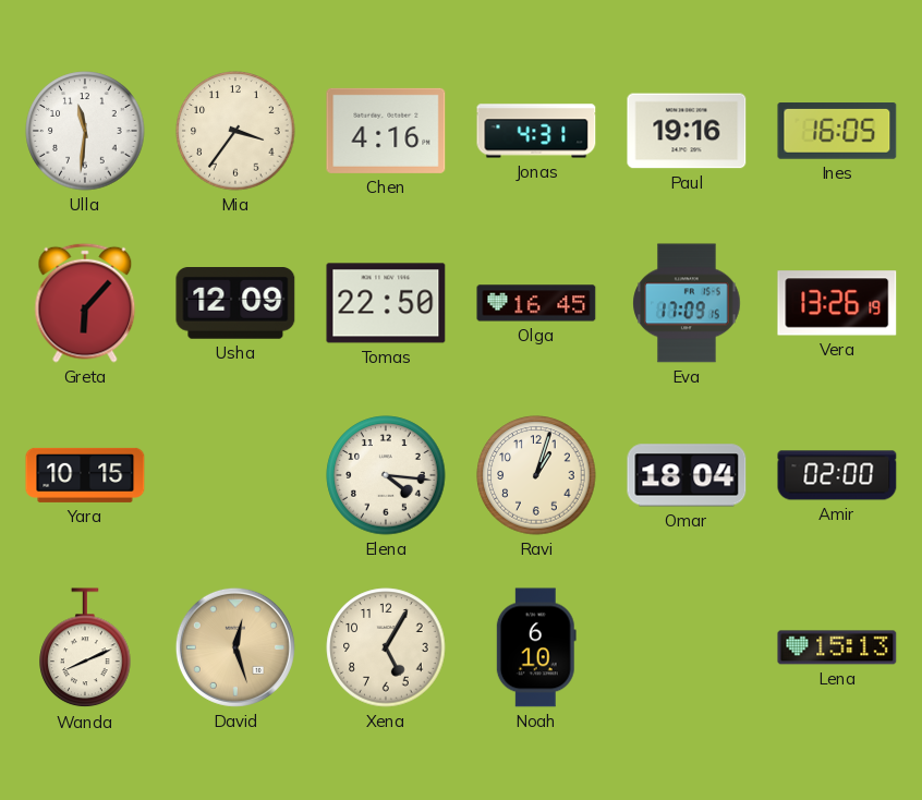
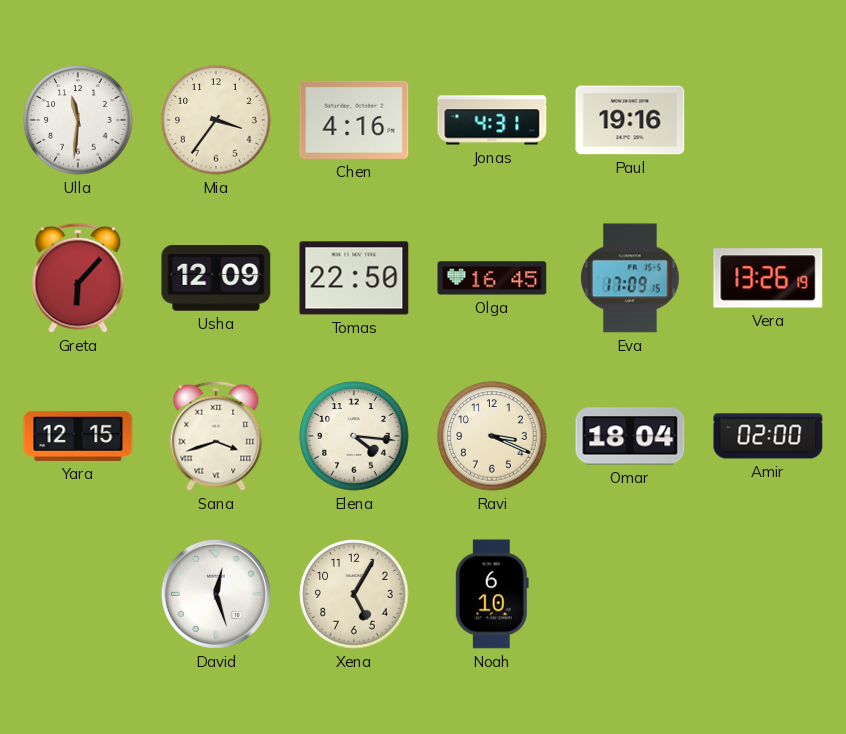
Ines: 16:05 -> none (837, 132)
Yara: 10:15 -> 12:15 (78, 436)
Sana: none -> 3:42 (216, 436)
Ravi: 1:03 -> 3:19 (492, 436)
Wanda: 8:11 -> none (85, 649)
David dial: champagne -> white (216, 594)
Lena: 15:13 -> none (837, 647)
